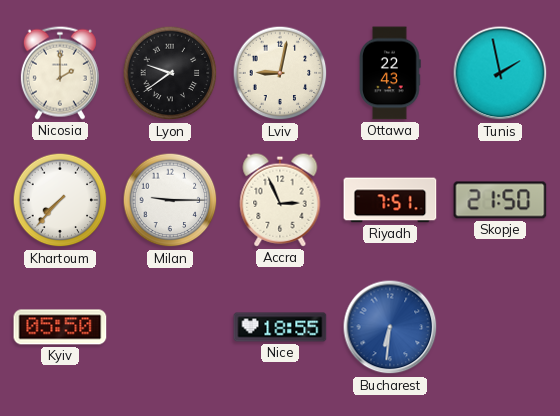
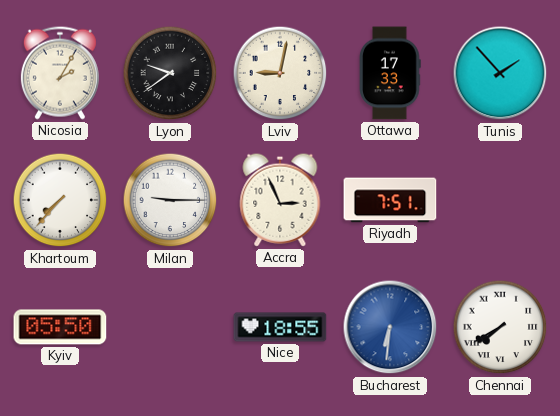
Nicosia: 2:00 -> 2:05 (60, 73)
Ottawa: 22:43 -> 17:33 (390, 73)
Tunis: 1:58 -> 1:53 (500, 73)
Skopje: 21:50 -> none (500, 200)
Chennai: none -> 7:40 (500, 327)
